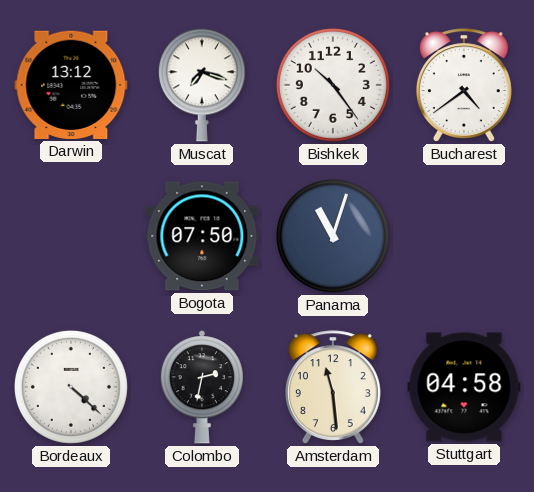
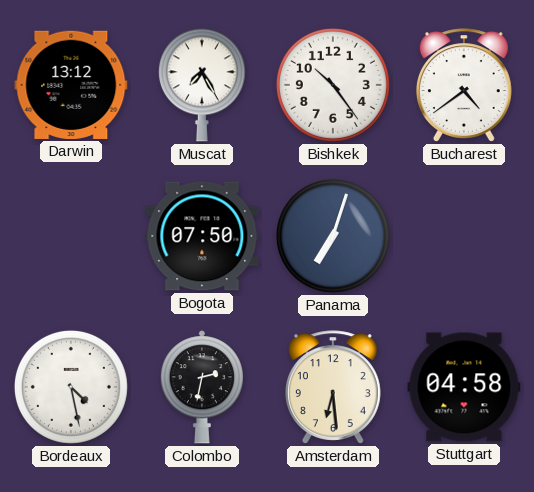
Muscat: 7:18 -> 7:25 (202, 85)
Panama: 11:03 -> 7:03 (333, 236)
Bordeaux: 4:22 -> 4:28 (71, 387)
Amsterdam: 11:29 -> 6:29 (333, 387)
